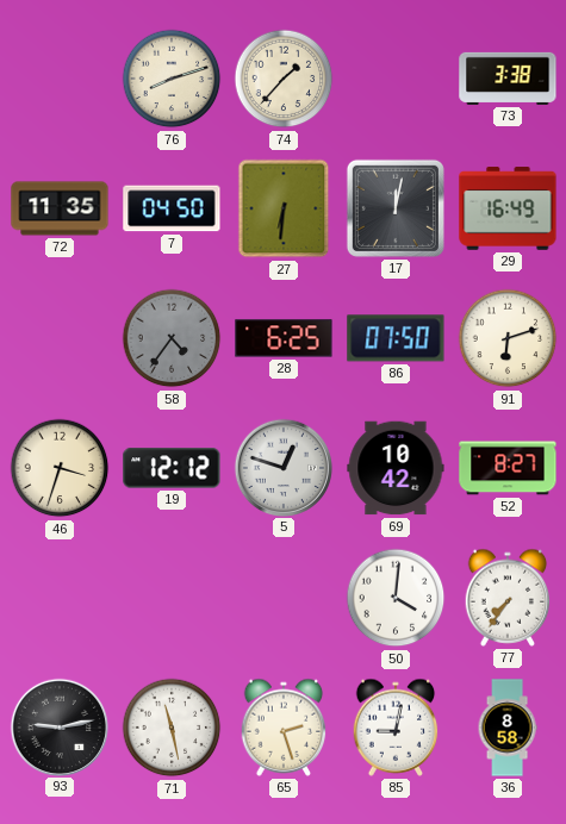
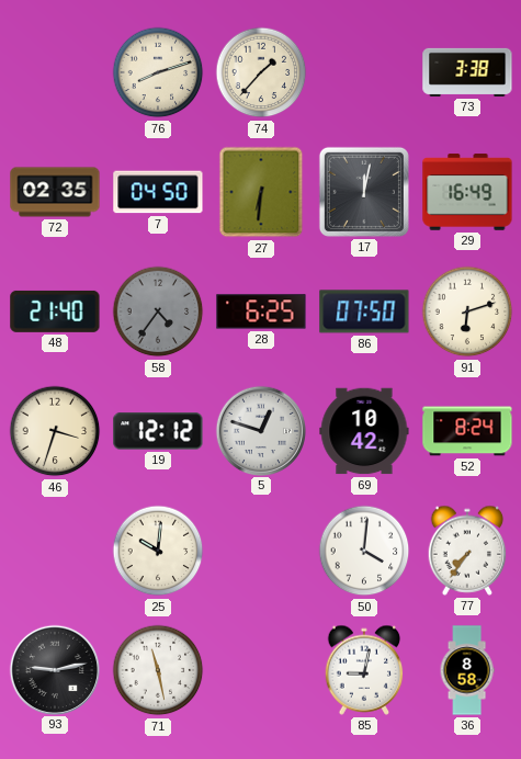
72: 11:35 -> 02:35 (55, 192)
48: none -> 21:40 (55, 311)
52: 8:27 -> 8:24 (467, 431)
25: none -> 10:01 (158, 551)
65: 2:27 -> none (284, 728)
